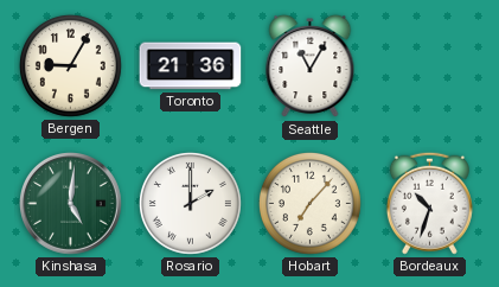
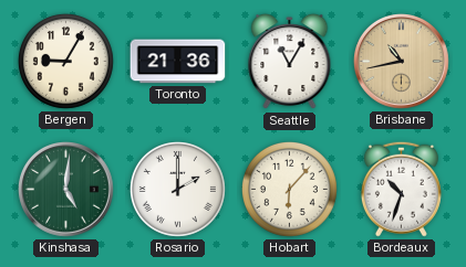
Brisbane: none -> 10:43 (402, 62)
Hobart: 7:07 -> 6:07 (289, 189)
